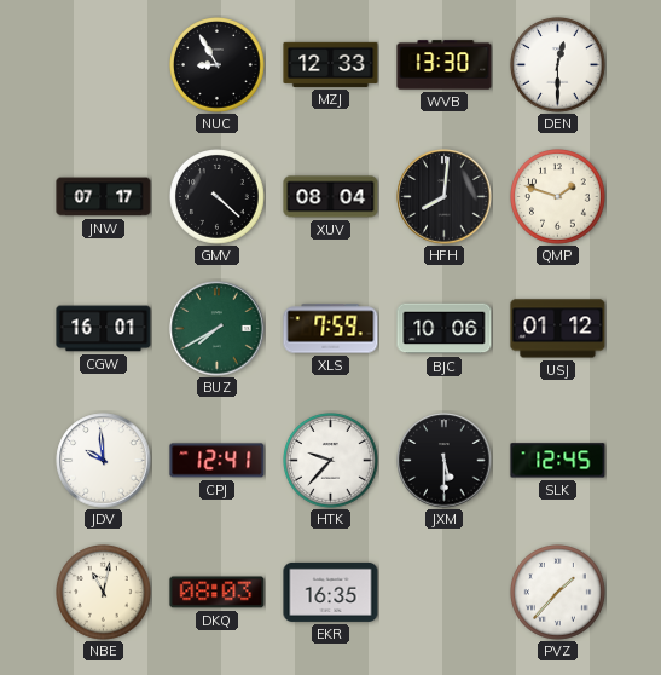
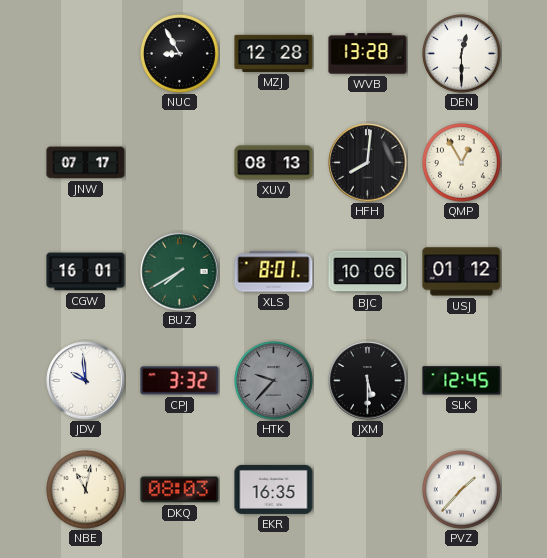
MZJ: 12:33 -> 12:28 (274, 53)
WVB: 13:30 -> 13:28 (368, 54)
GMV: 4:22 -> none (218, 197)
XUV: 08:04 -> 08:13 (274, 163)
QMP: 1:48 -> 12:55 (462, 163)
XLS: 7:59 -> 8:01 (274, 272)
CPJ: 12:41 -> 3:32 (180, 381)
HTK dial: white -> grey (274, 381)
